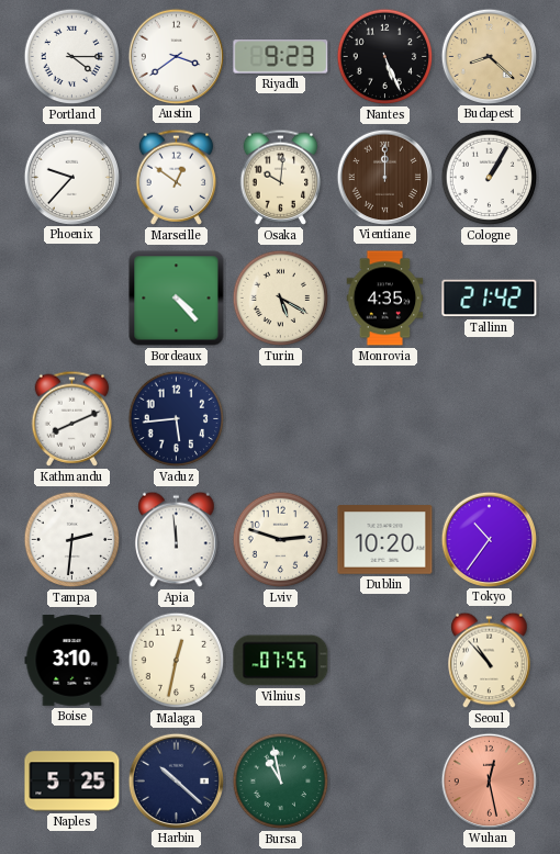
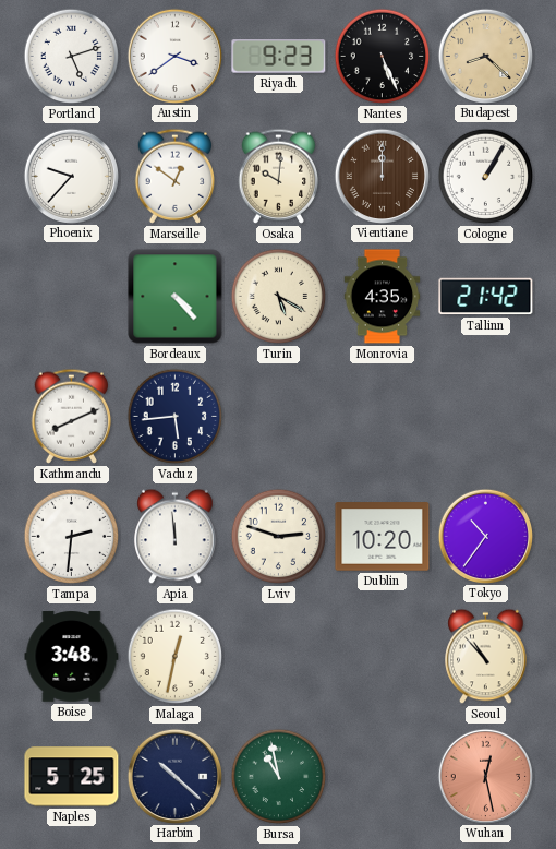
Portland: 4:15 -> 5:12 (72, 57)
Boise: 3:10 -> 3:48 (72, 657)
Vilnius: 07:55 -> none (281, 661)
